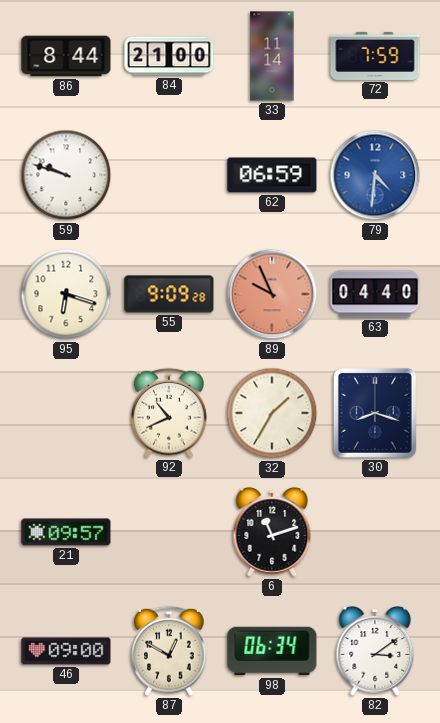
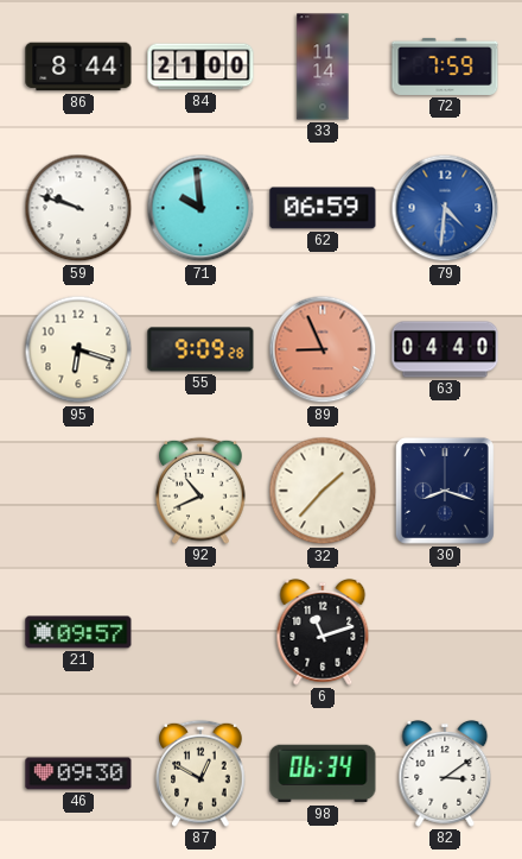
71: none -> 9:59 (200, 208)
89: 9:56 -> 8:56 (323, 349)
32: 1:35 -> 1:37 (323, 491)
46: 09:00 -> 09:30 (78, 773)
